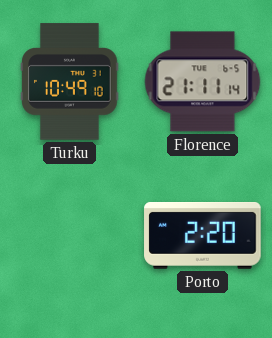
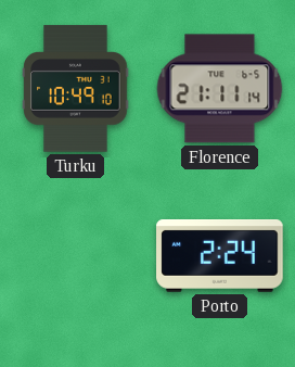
Porto: 2:20 -> 2:24 (220, 256)
